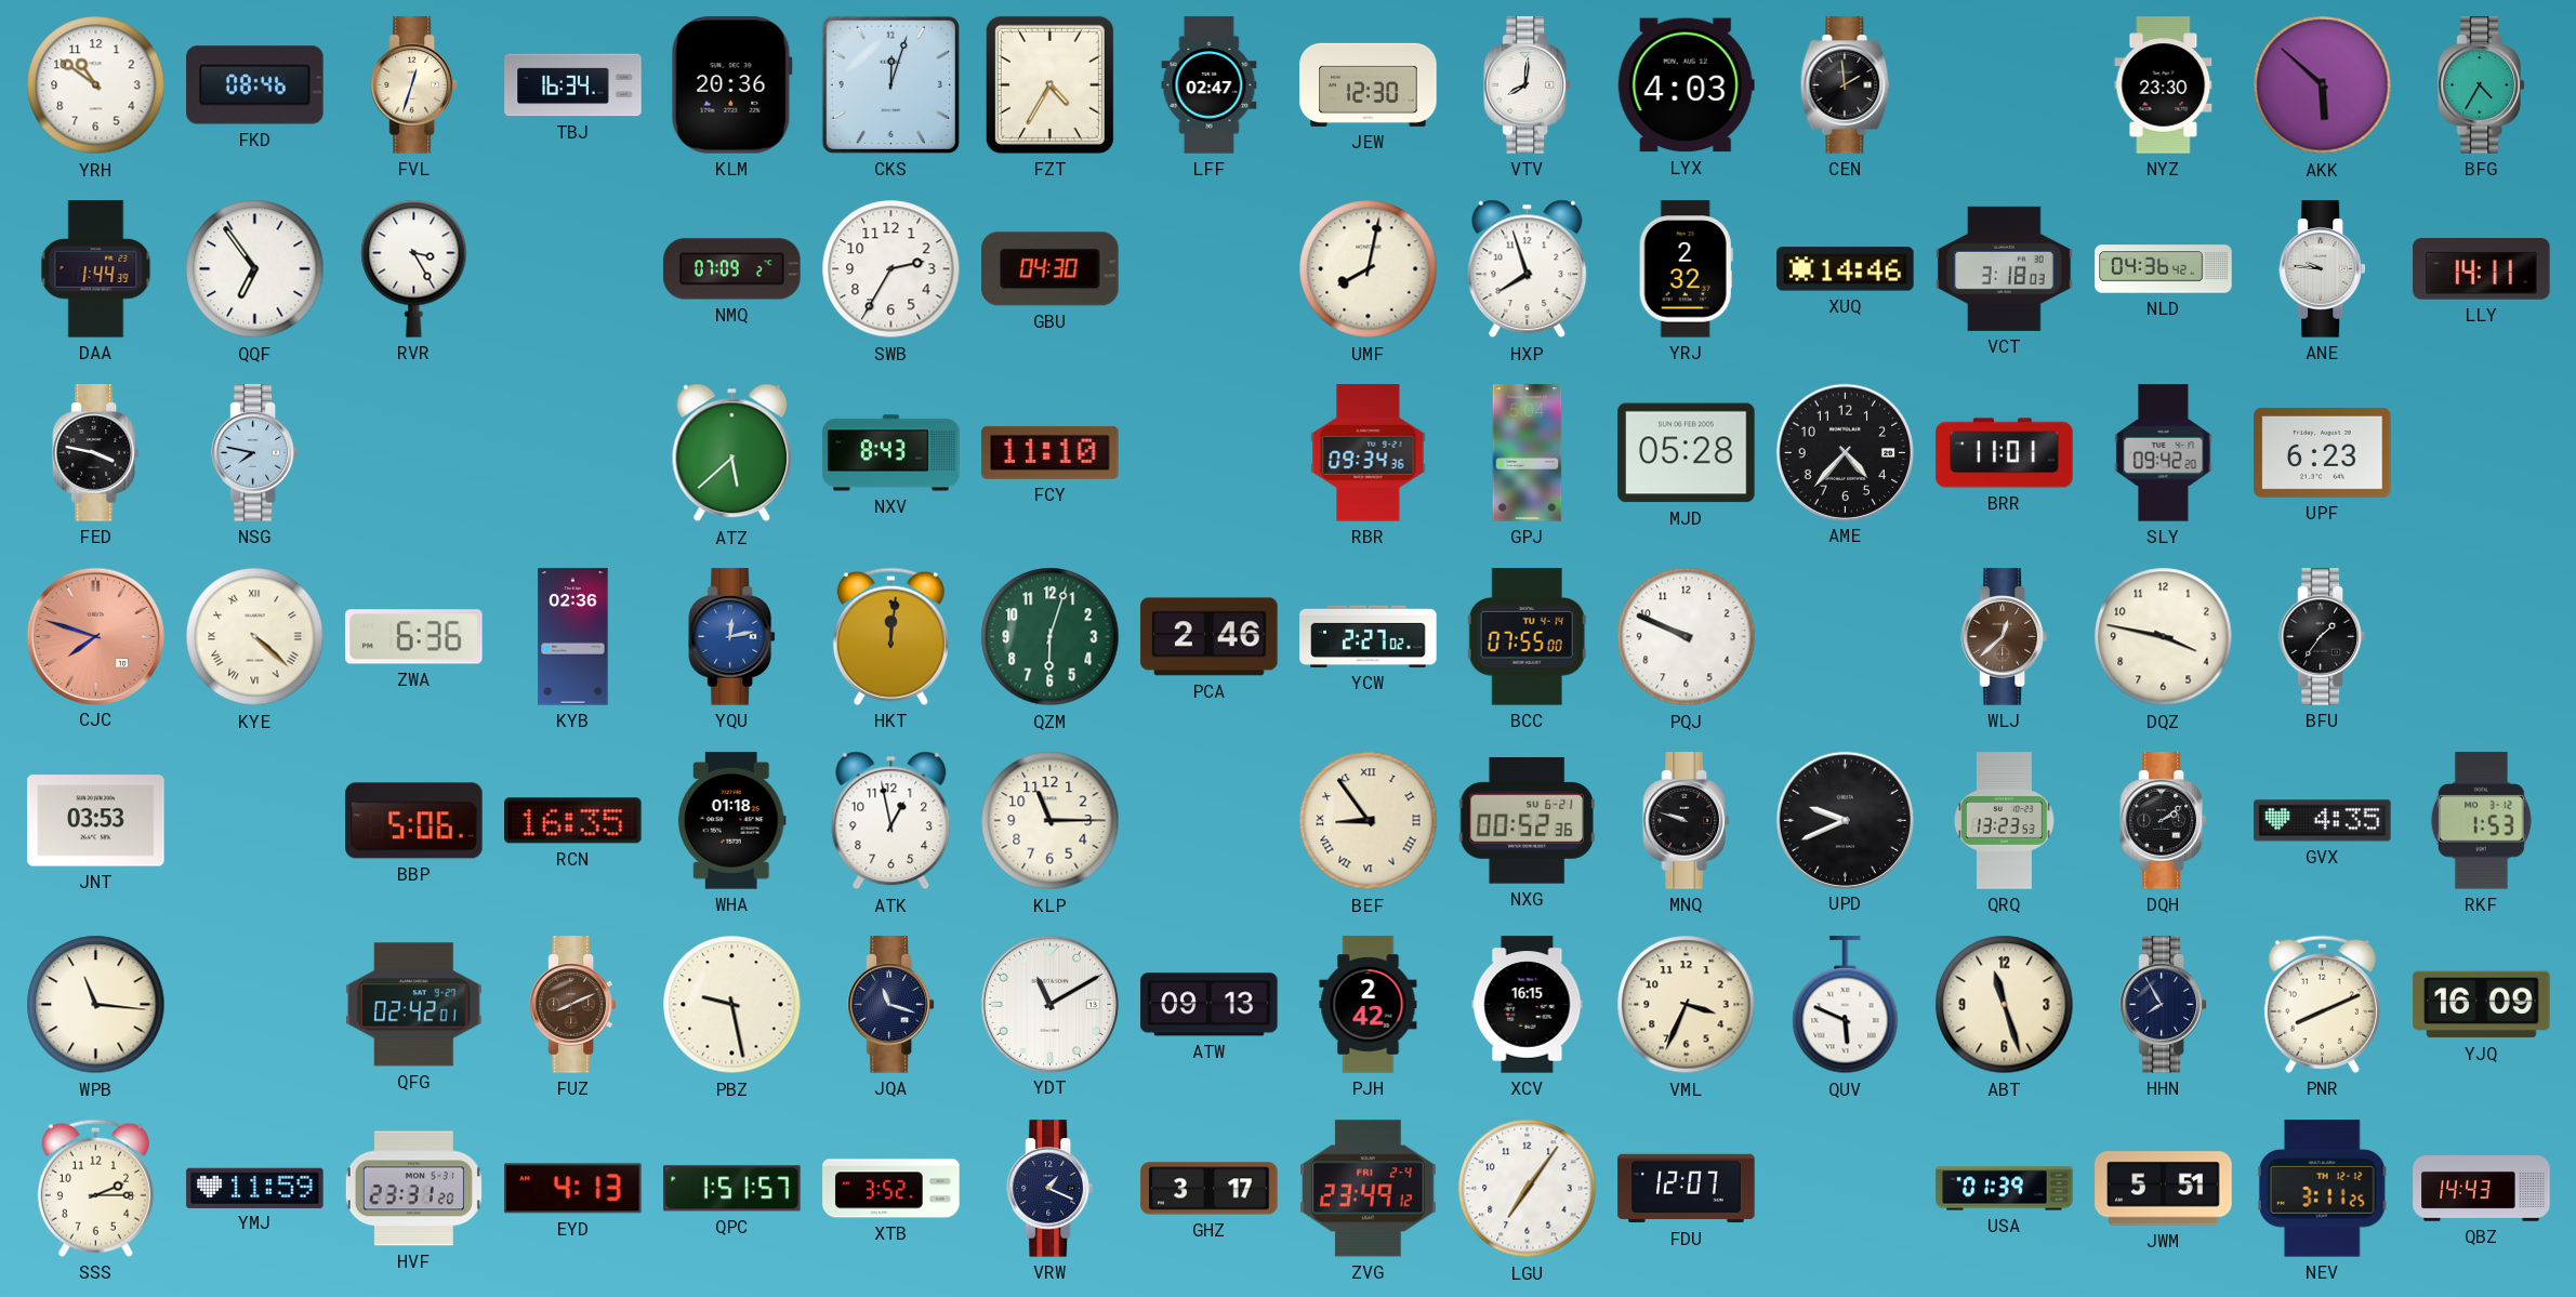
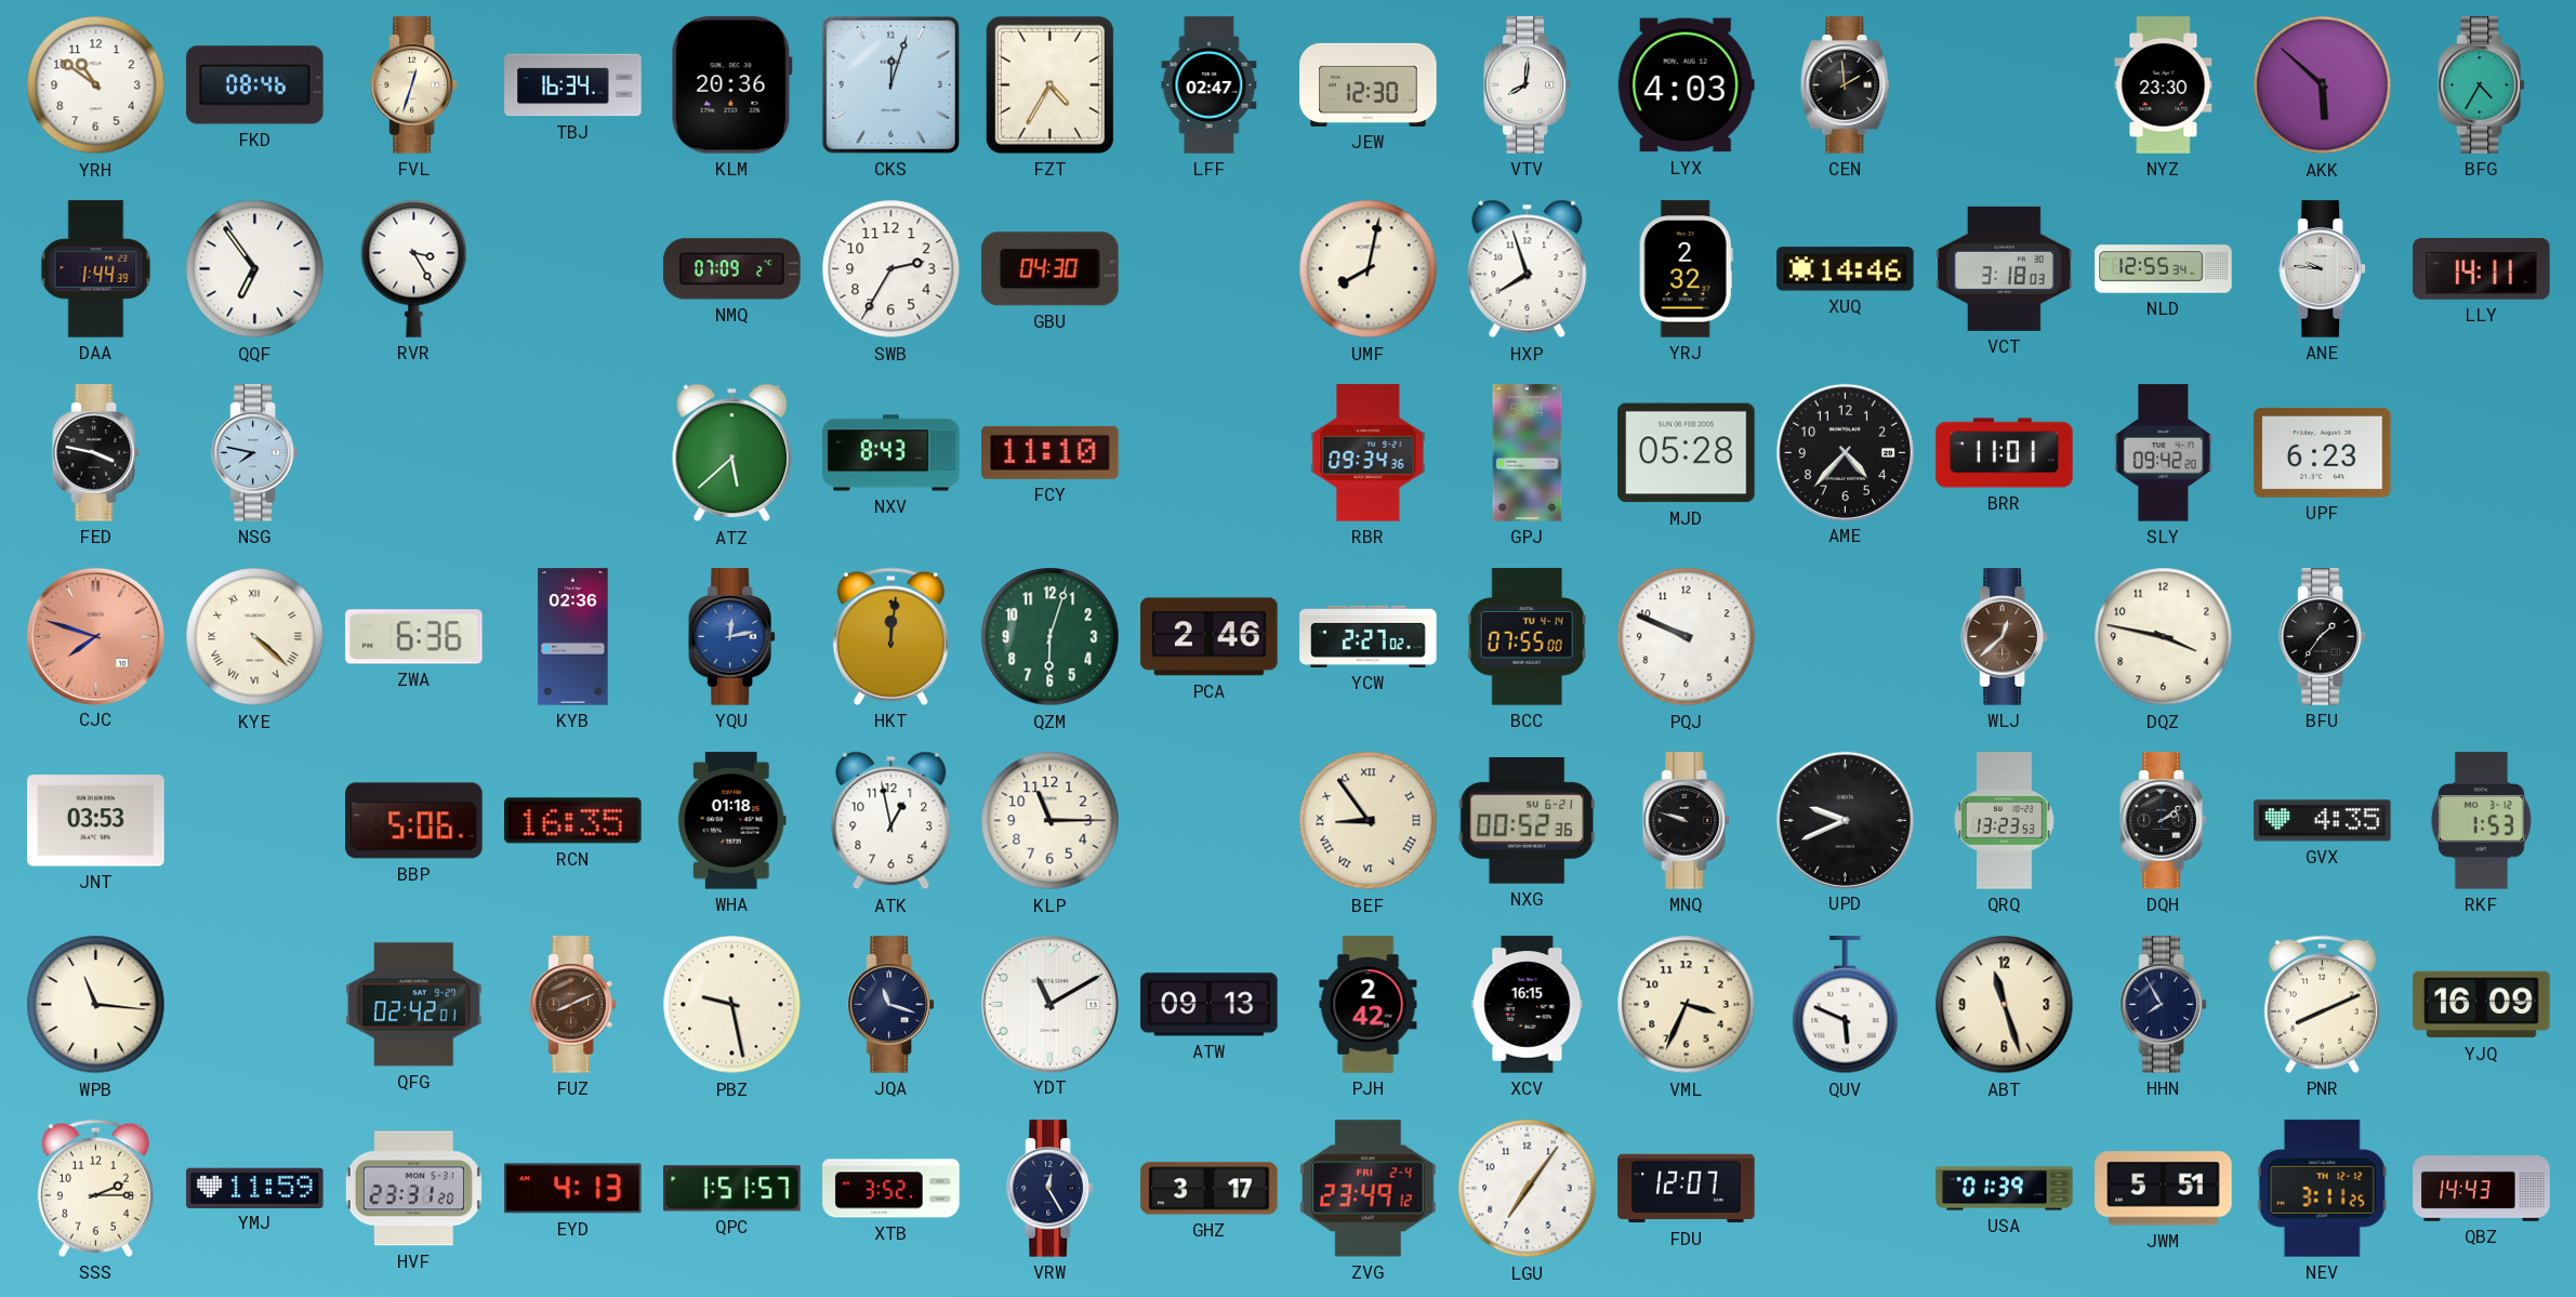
NLD: 04:36 -> 12:55 (2164, 269)
VRW: 1:19 -> 12:25 (1049, 1189)
